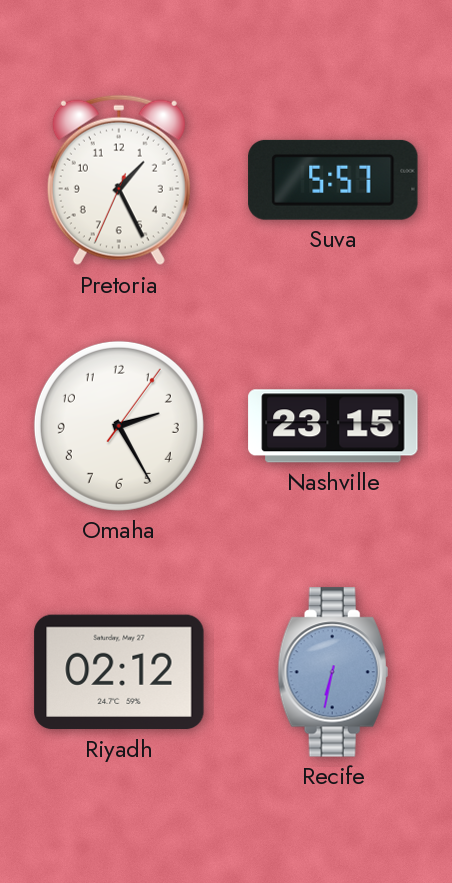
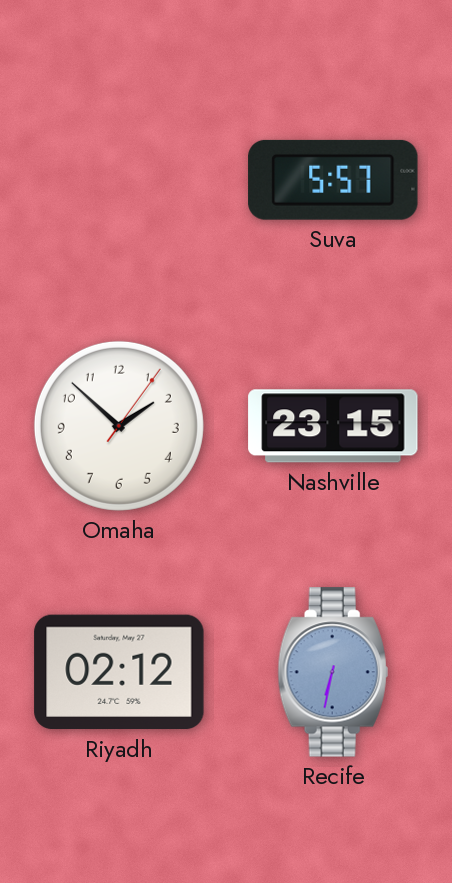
Pretoria: 1:25 -> none (119, 180)
Omaha: 2:25 -> 1:52 (119, 426)
